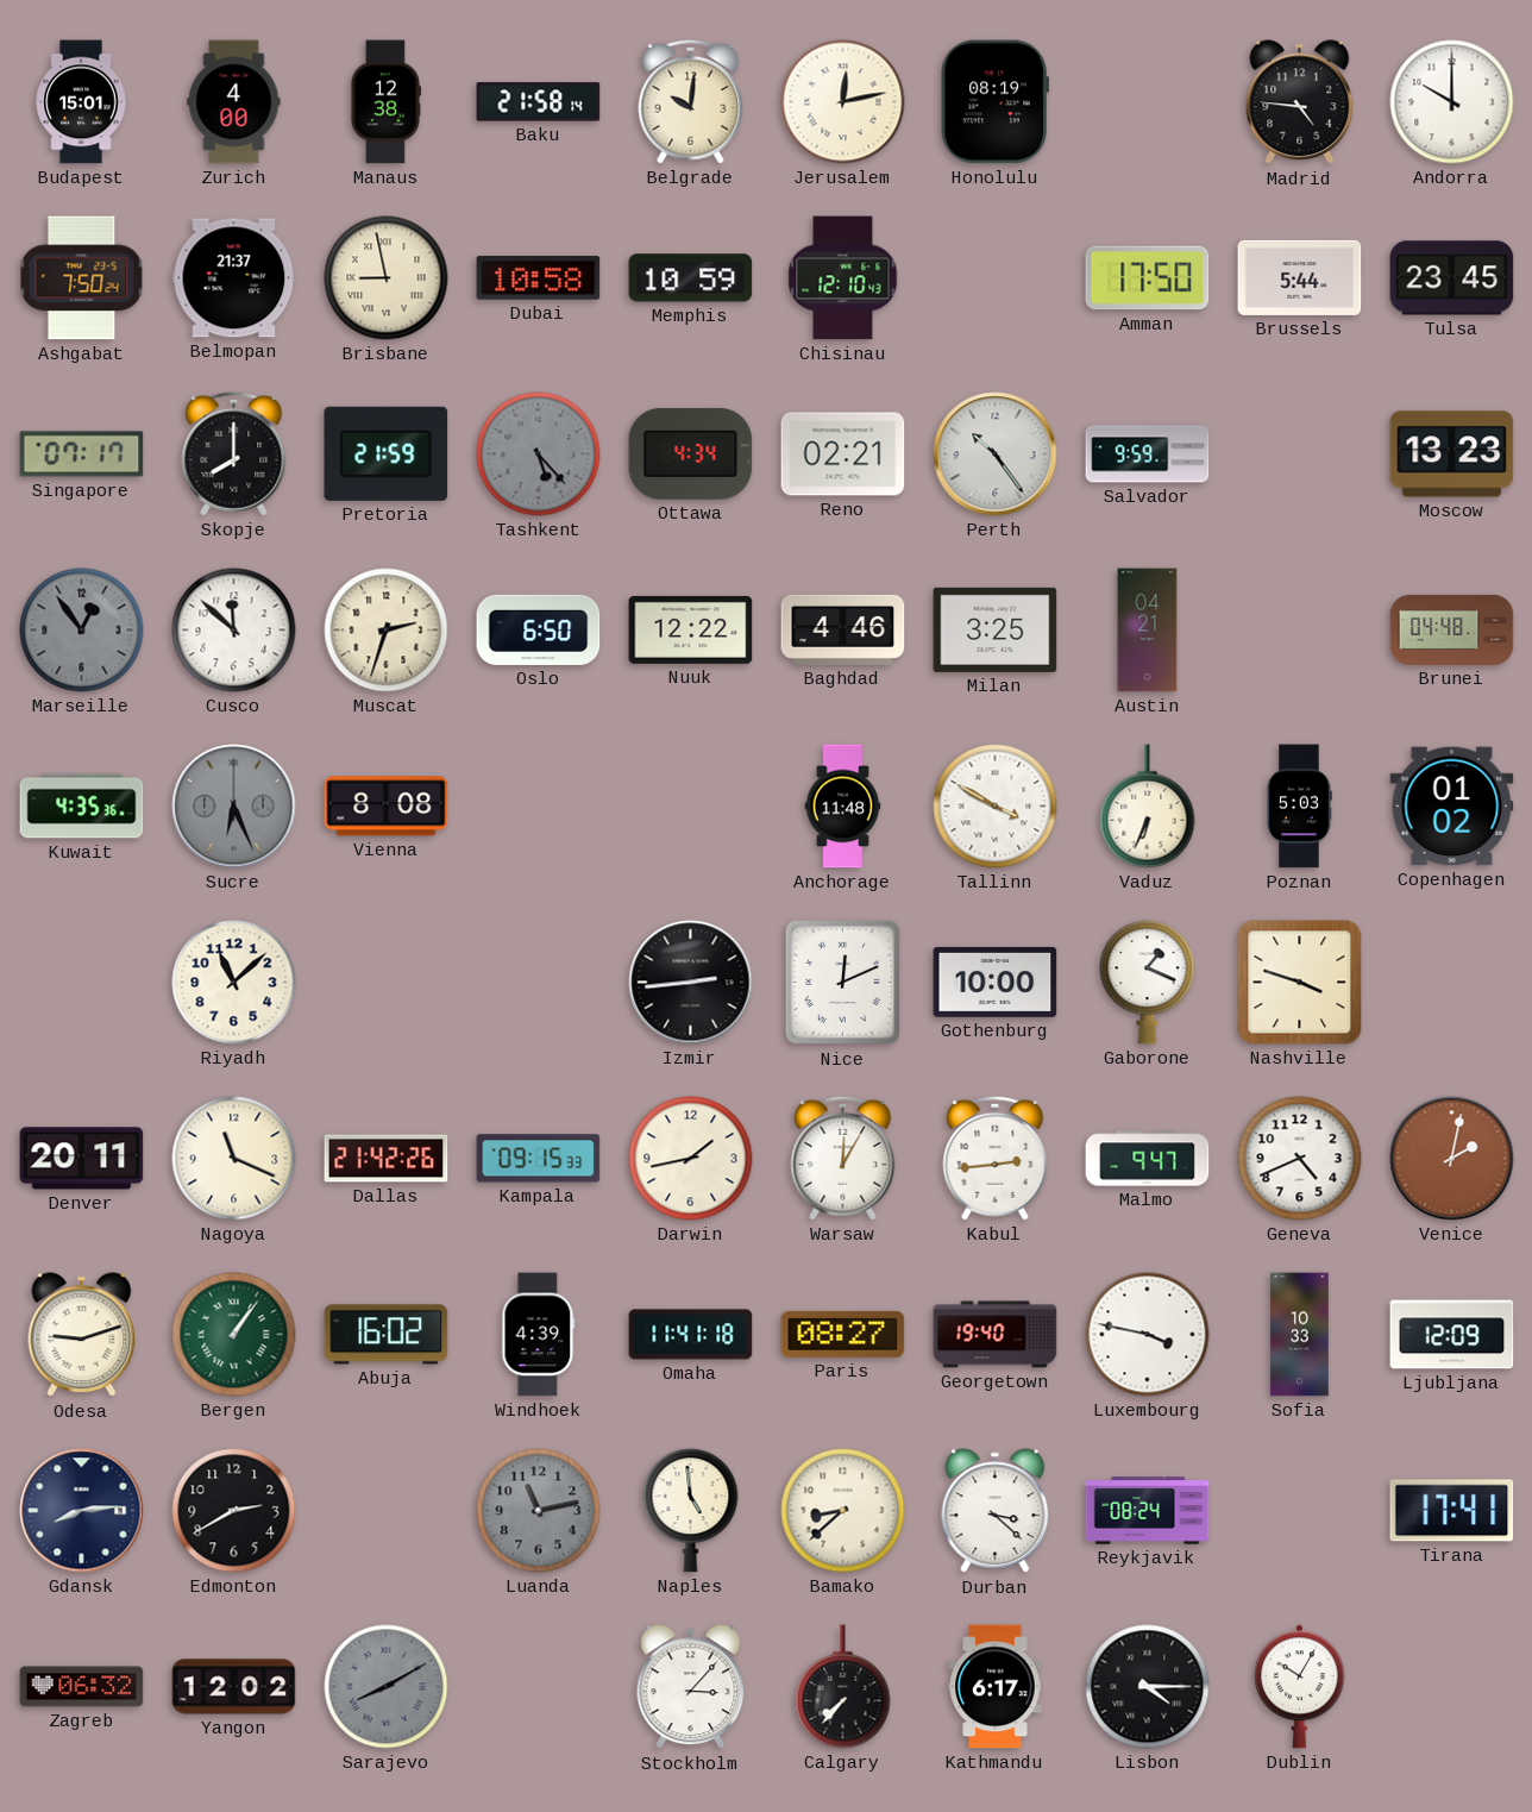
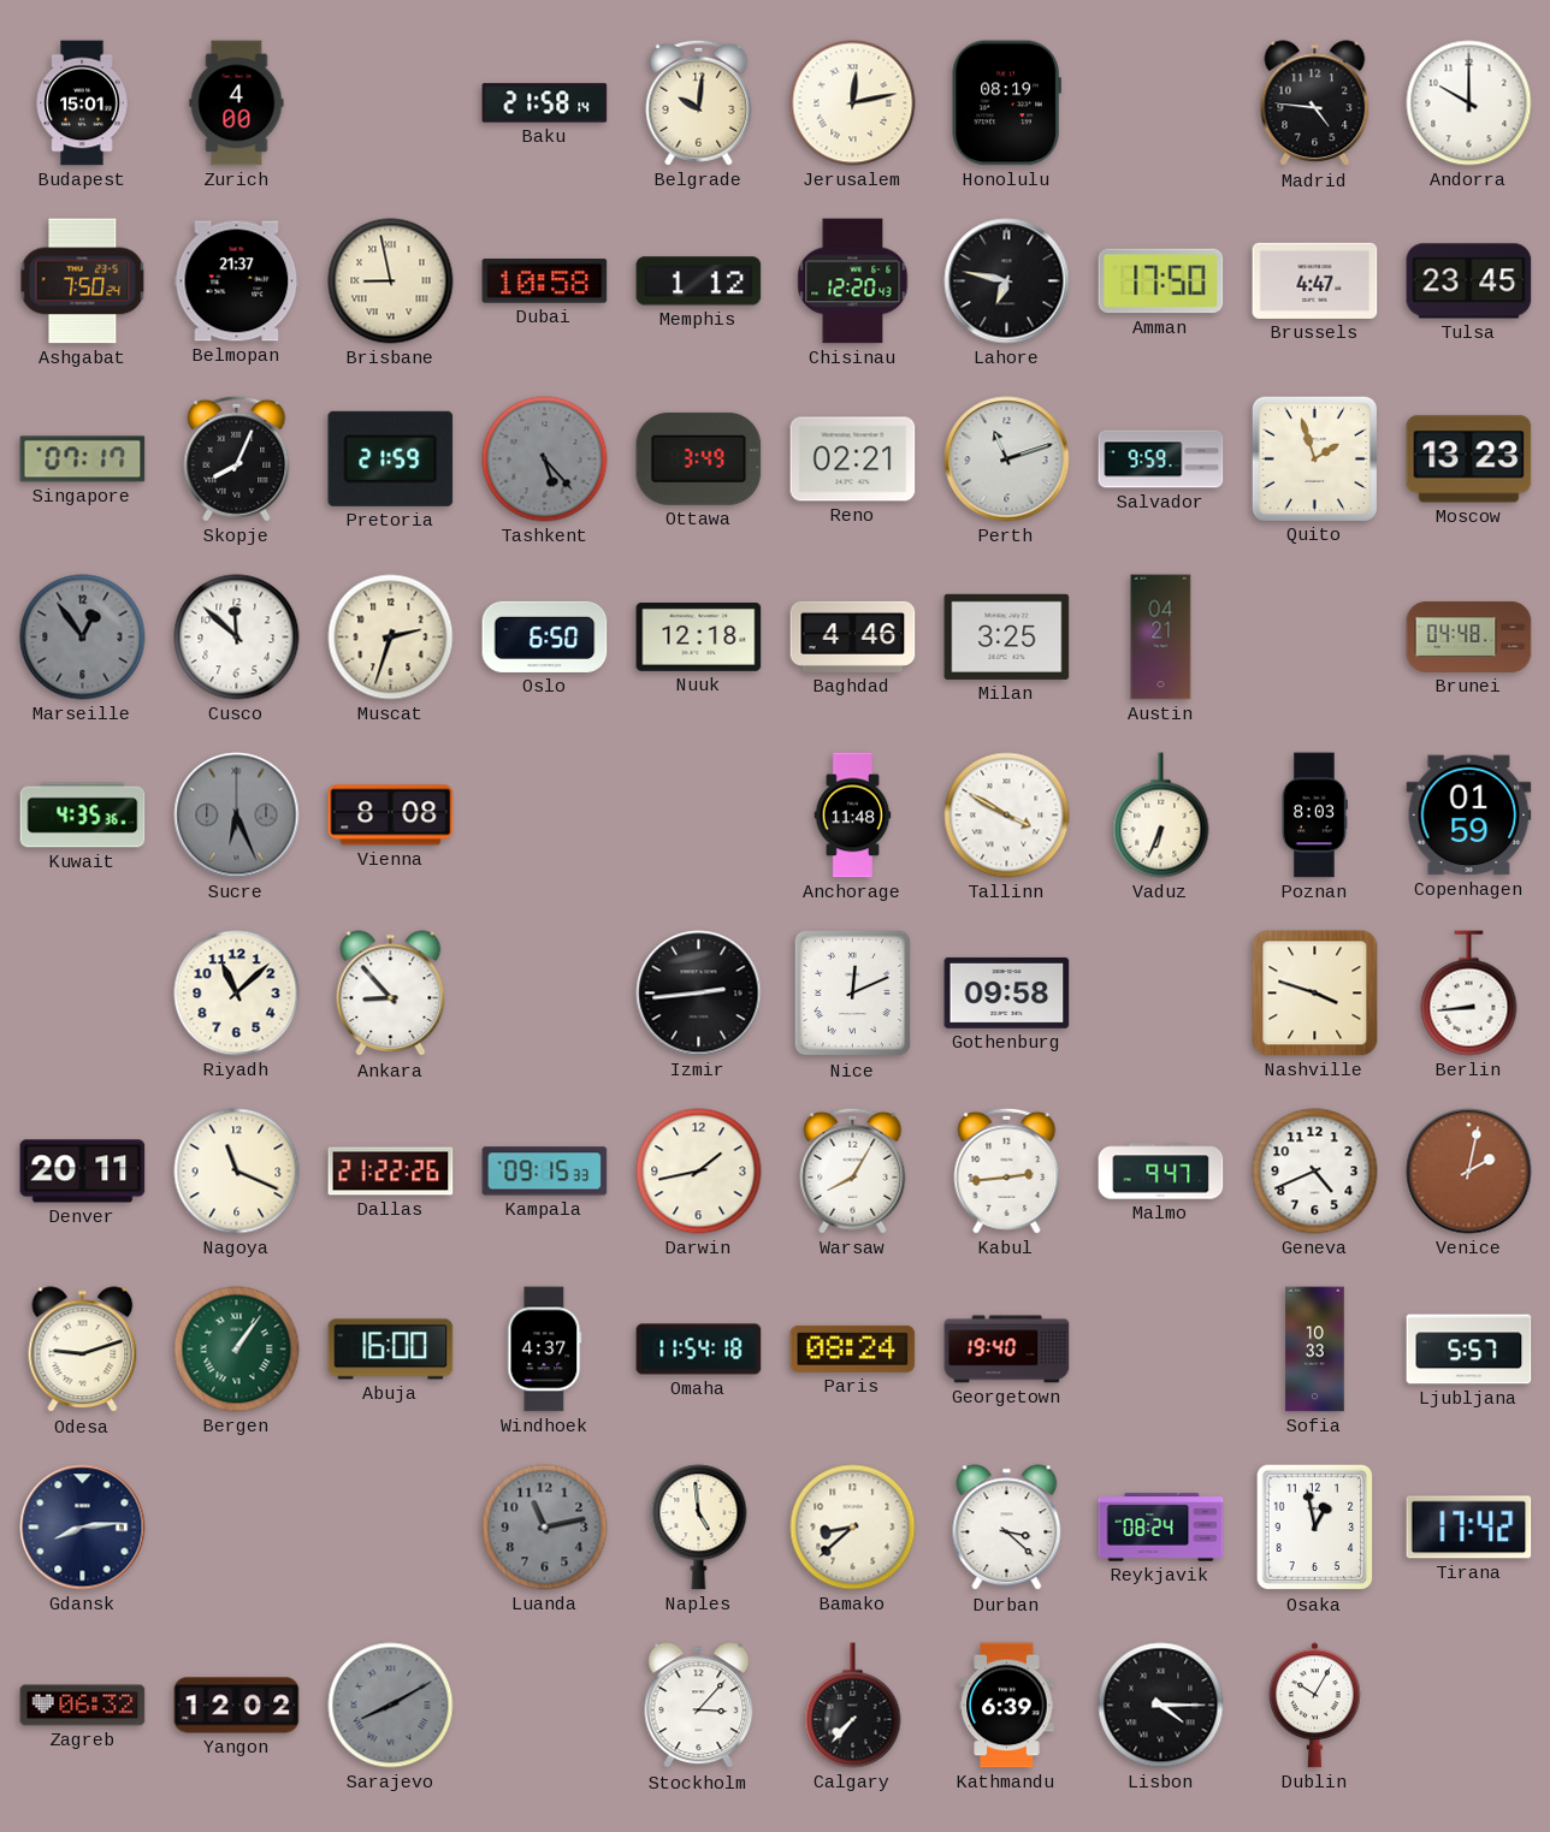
Manaus: 12:38 -> none (385, 102)
Memphis: 10:59 -> 1:12 (699, 281)
Chisinau: 12:10 -> 12:20 (853, 281)
Lahore: none -> 6:47 (1007, 281)
Brussels: 5:44 -> 4:47 (1315, 280)
Skopje: 8:00 -> 8:04 (237, 458)
Ottawa: 4:34 -> 3:49 (699, 458)
Perth: 10:24 -> 11:12 (1007, 460)
Quito: none -> 1:57 (1314, 458)
Nuuk: 12:22 -> 12:18 (699, 636)
Poznan: 5:03 -> 8:03 (1315, 816)
Copenhagen: 01:02 -> 01:59 (1469, 816)
Ankara: none -> 8:53 (391, 994)
Gothenburg: 10:00 -> 09:58 (1007, 992)
Gaborone: 1:19 -> none (1148, 983)
Berlin: none -> 8:44 (1469, 994)
Dallas: 21:42 -> 21:22 (391, 1172)
Warsaw: 12:05 -> 8:05 (853, 1170)
Abuja: 16:02 -> 16:00 (391, 1350)
Windhoek: 4:39 -> 4:37 (545, 1350)
Omaha: 11:41 -> 11:54 (699, 1350)
Paris: 08:27 -> 08:24 (853, 1348)
Luxembourg: 3:47 -> none (1148, 1335)
Ljubljana: 12:09 -> 5:57 (1469, 1350)
Edmonton: 2:40 -> none (234, 1511)
Osaka: none -> 12:58 (1315, 1528)
Tirana: 17:41 -> 17:42 (1469, 1528)
Kathmandu: 6:17 -> 6:39 (1007, 1706)
